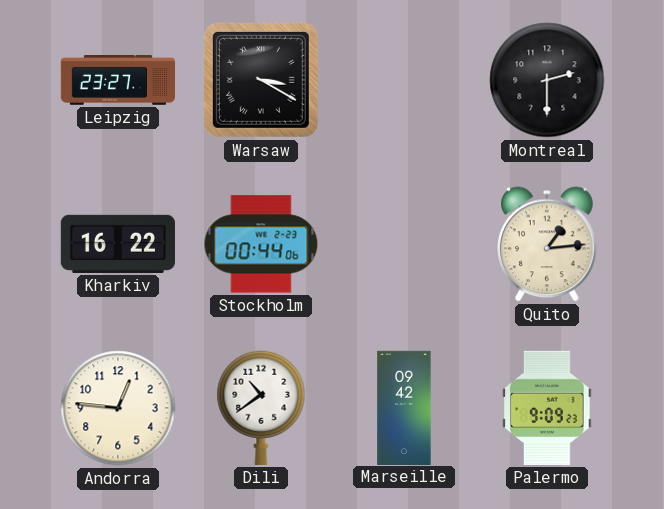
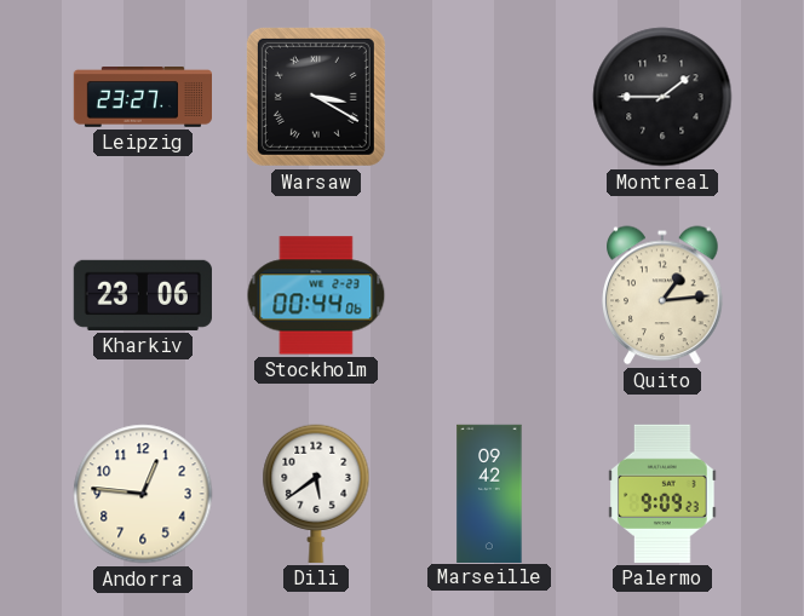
Montreal: 2:30 -> 1:45 (662, 97)
Kharkiv: 16:22 -> 23:06 (143, 295)
Dili: 10:39 -> 5:39 (316, 494)
